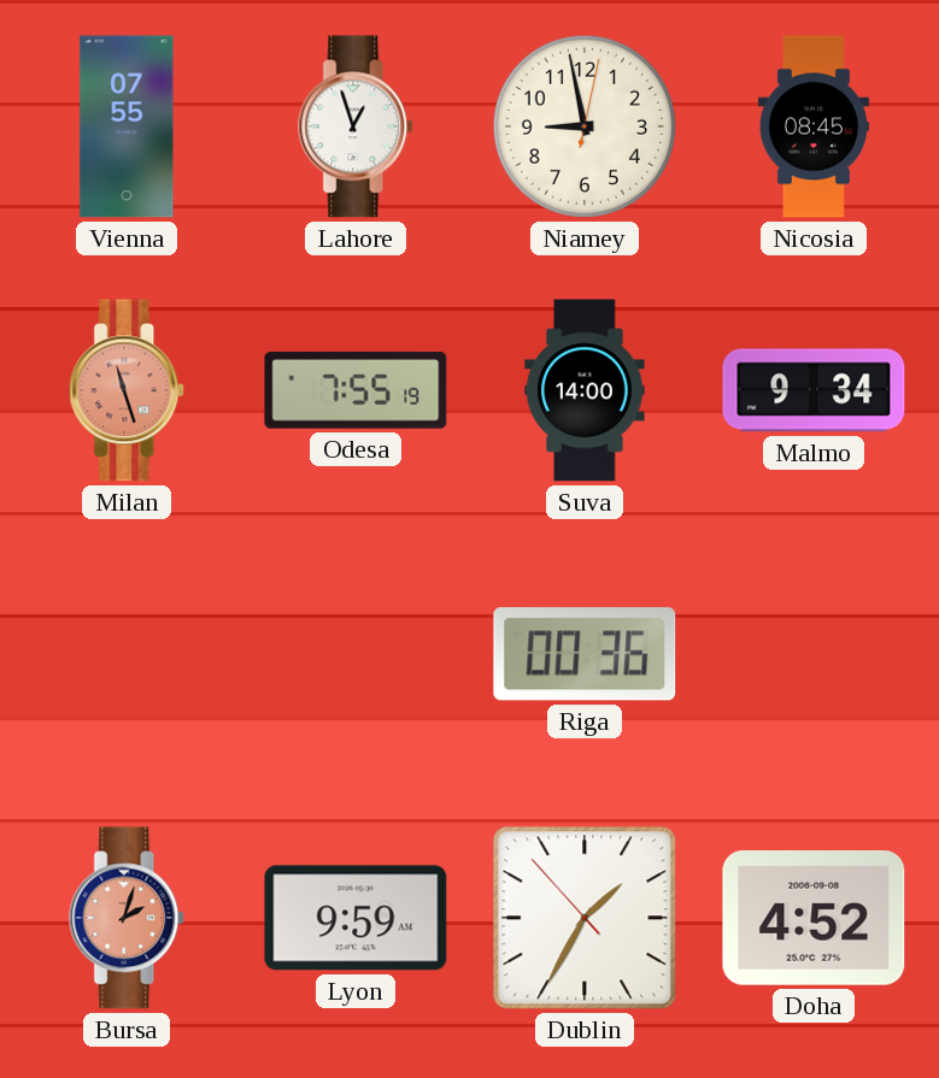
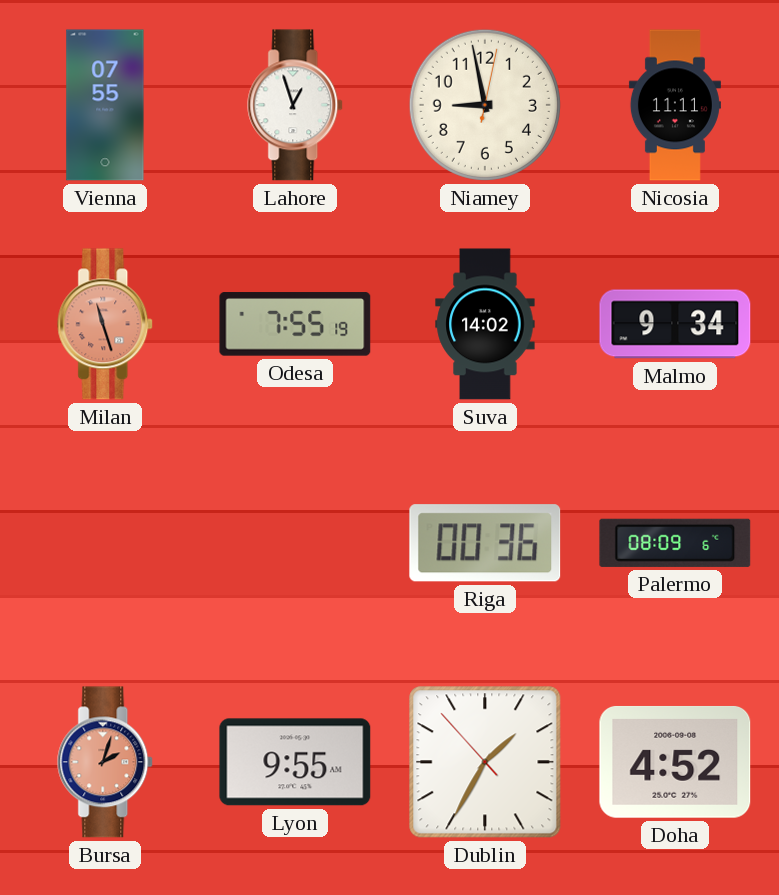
Nicosia: 08:45 -> 11:11 (675, 105)
Suva: 14:00 -> 14:02 (485, 324)
Palermo: none -> 08:09 (675, 543)
Lyon: 9:59 -> 9:55 (295, 762)
